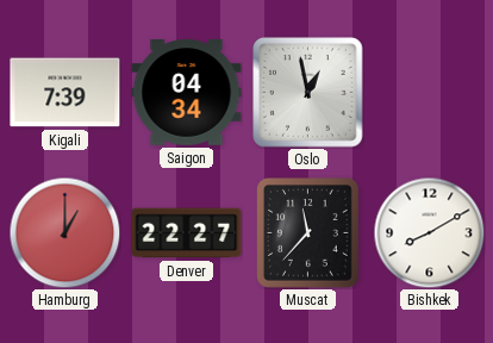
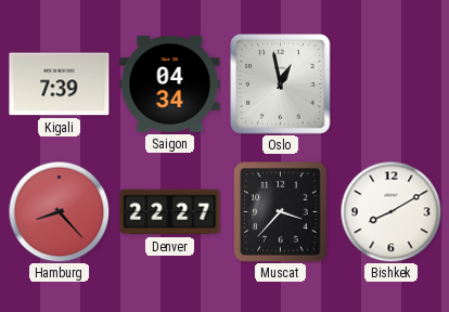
Hamburg: 1:00 -> 8:23 (59, 211)
Muscat: 11:37 -> 3:37 (281, 212)
